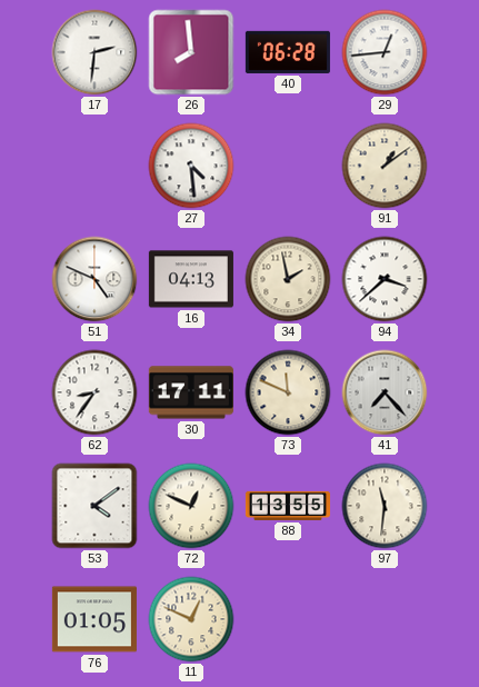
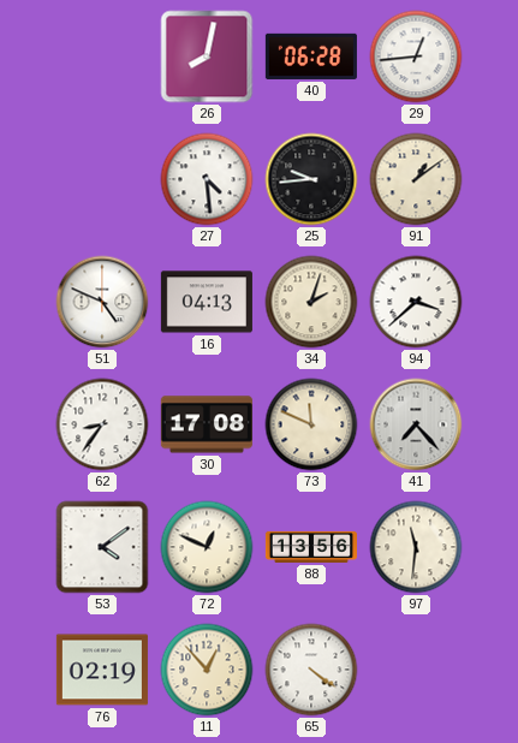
17: 2:31 -> none (94, 52)
26: 7:59 -> 8:02 (207, 57)
25: none -> 9:44 (311, 179)
34: 1:58 -> 2:03 (311, 302)
30: 17:11 -> 17:08 (207, 424)
88: 13:55 -> 13:56 (310, 547)
76: 01:05 -> 02:19 (102, 670)
11: 12:49 -> 12:53 (207, 670)
65: none -> 4:21 (311, 670)
